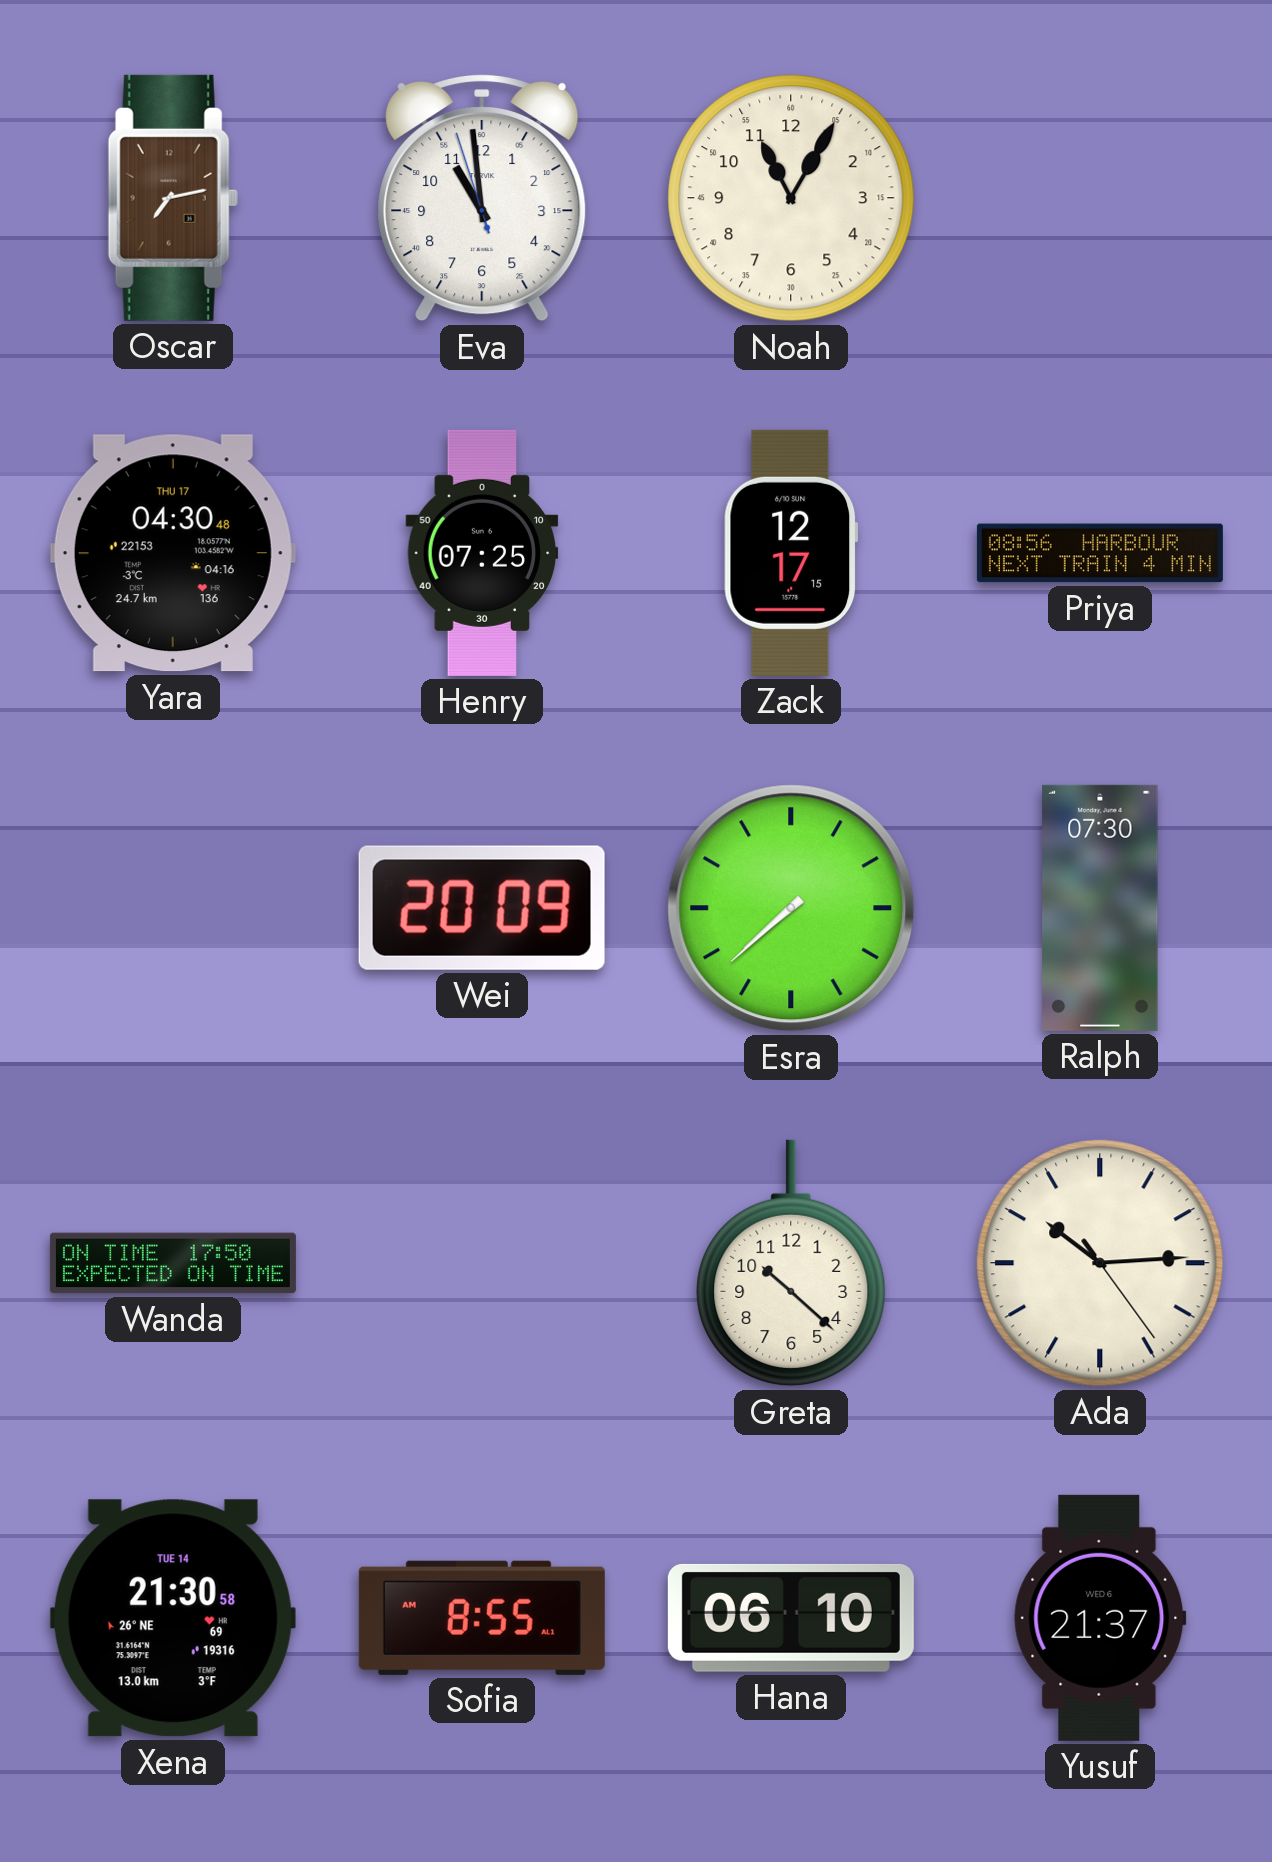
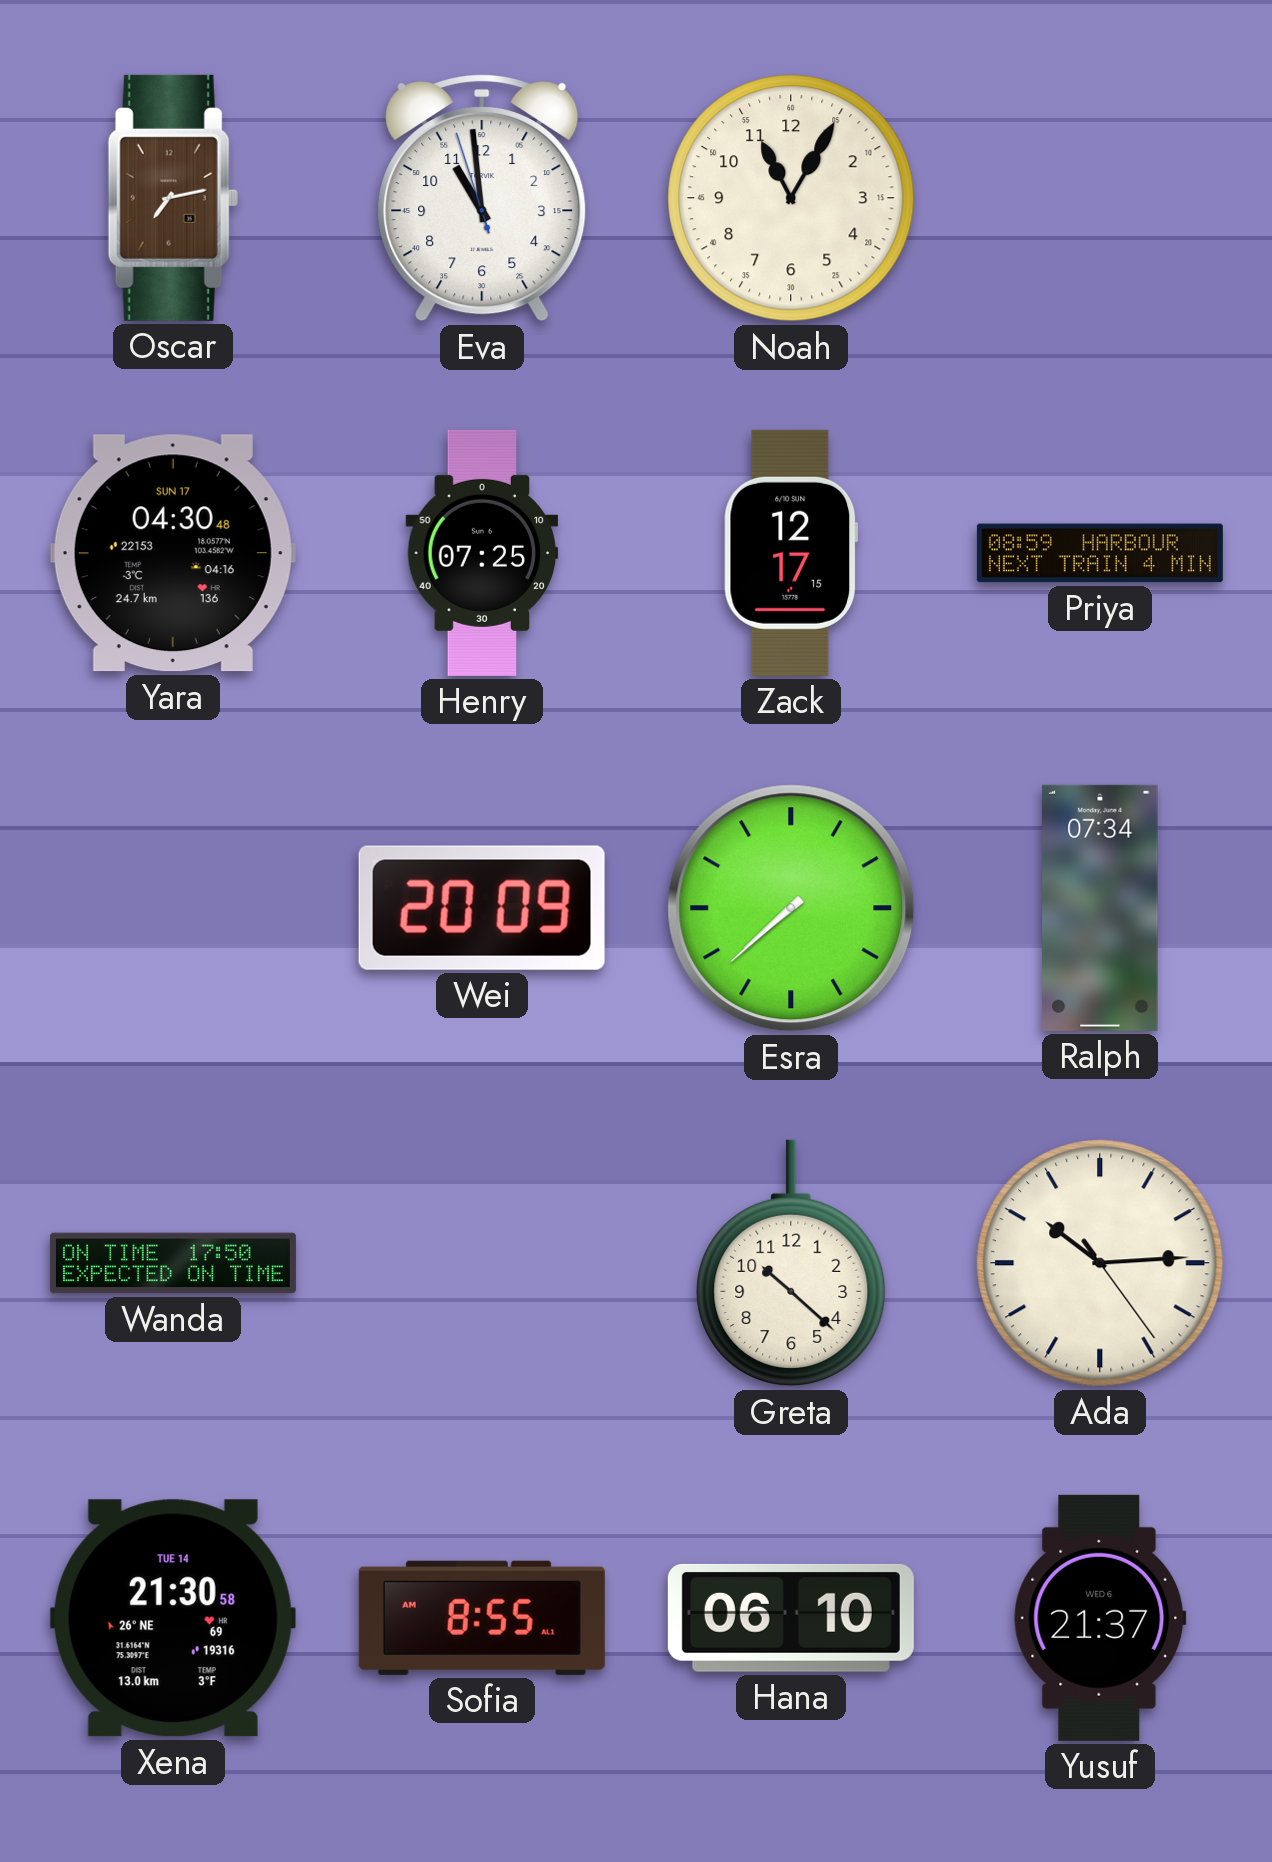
Yara date: THU 17 -> SUN 17 (173, 553)
Priya: 08:56 -> 08:59 (1100, 553)
Ralph: 07:30 -> 07:34 (1100, 908)
